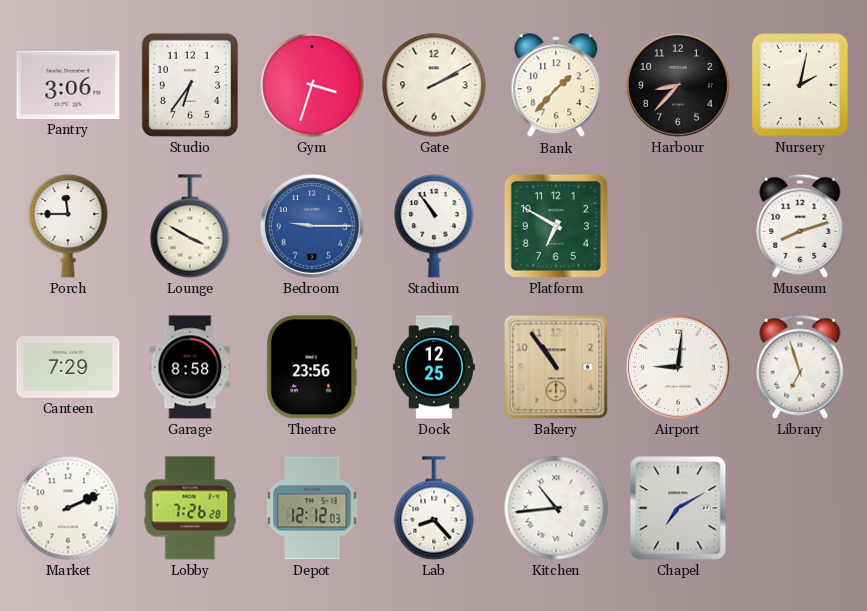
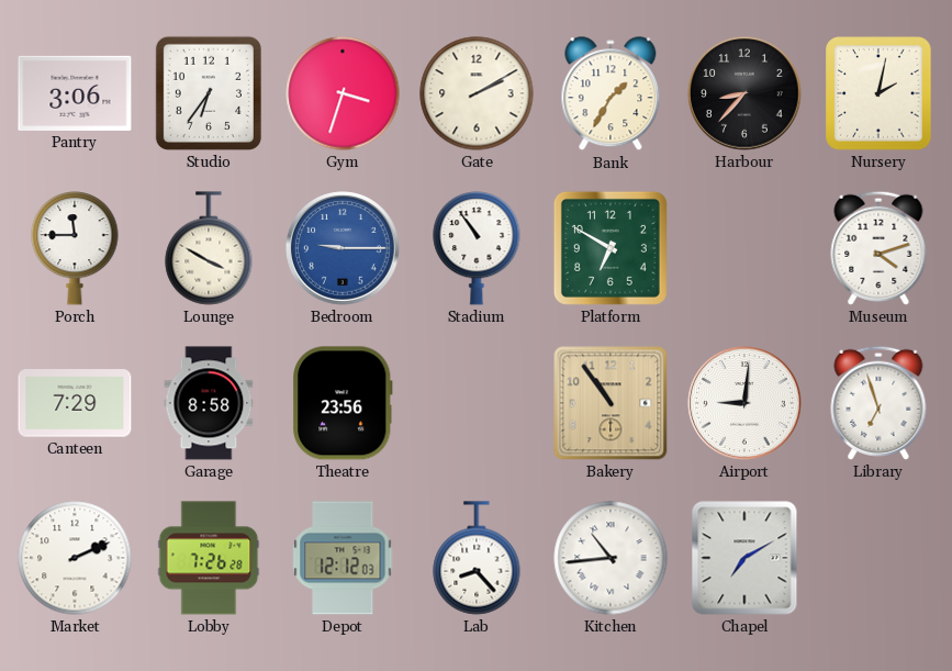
Bank: 1:37 -> 1:35 (611, 94)
Museum: 8:12 -> 4:12 (878, 248)
Dock: 12:25 -> none (434, 367)
